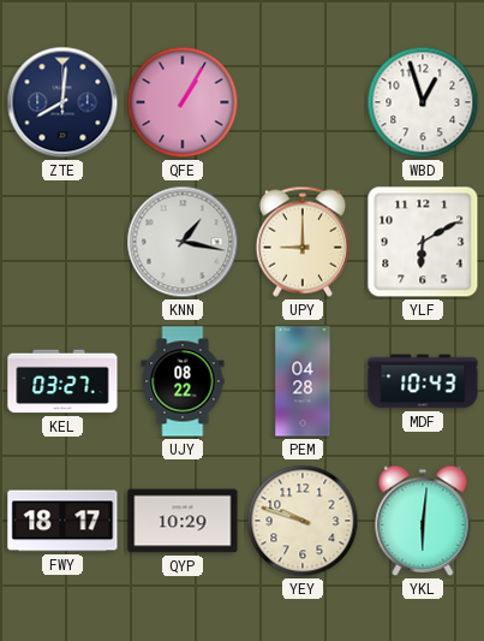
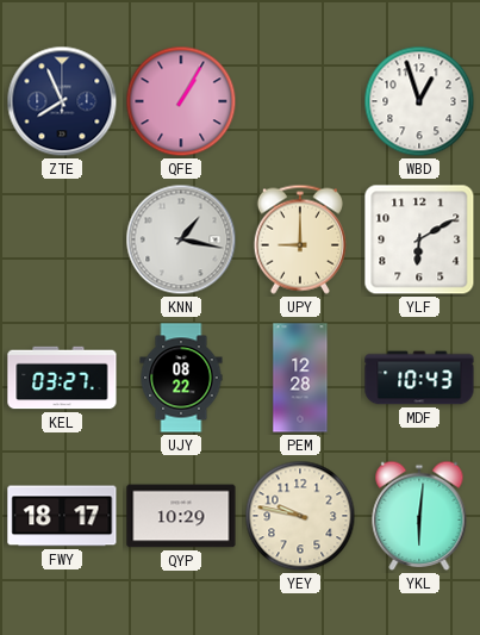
ZTE: 8:01 -> 7:56 (62, 101)
PEM: 04:28 -> 12:28 (300, 378)
YEY: 9:48 -> 9:47 (300, 516)
